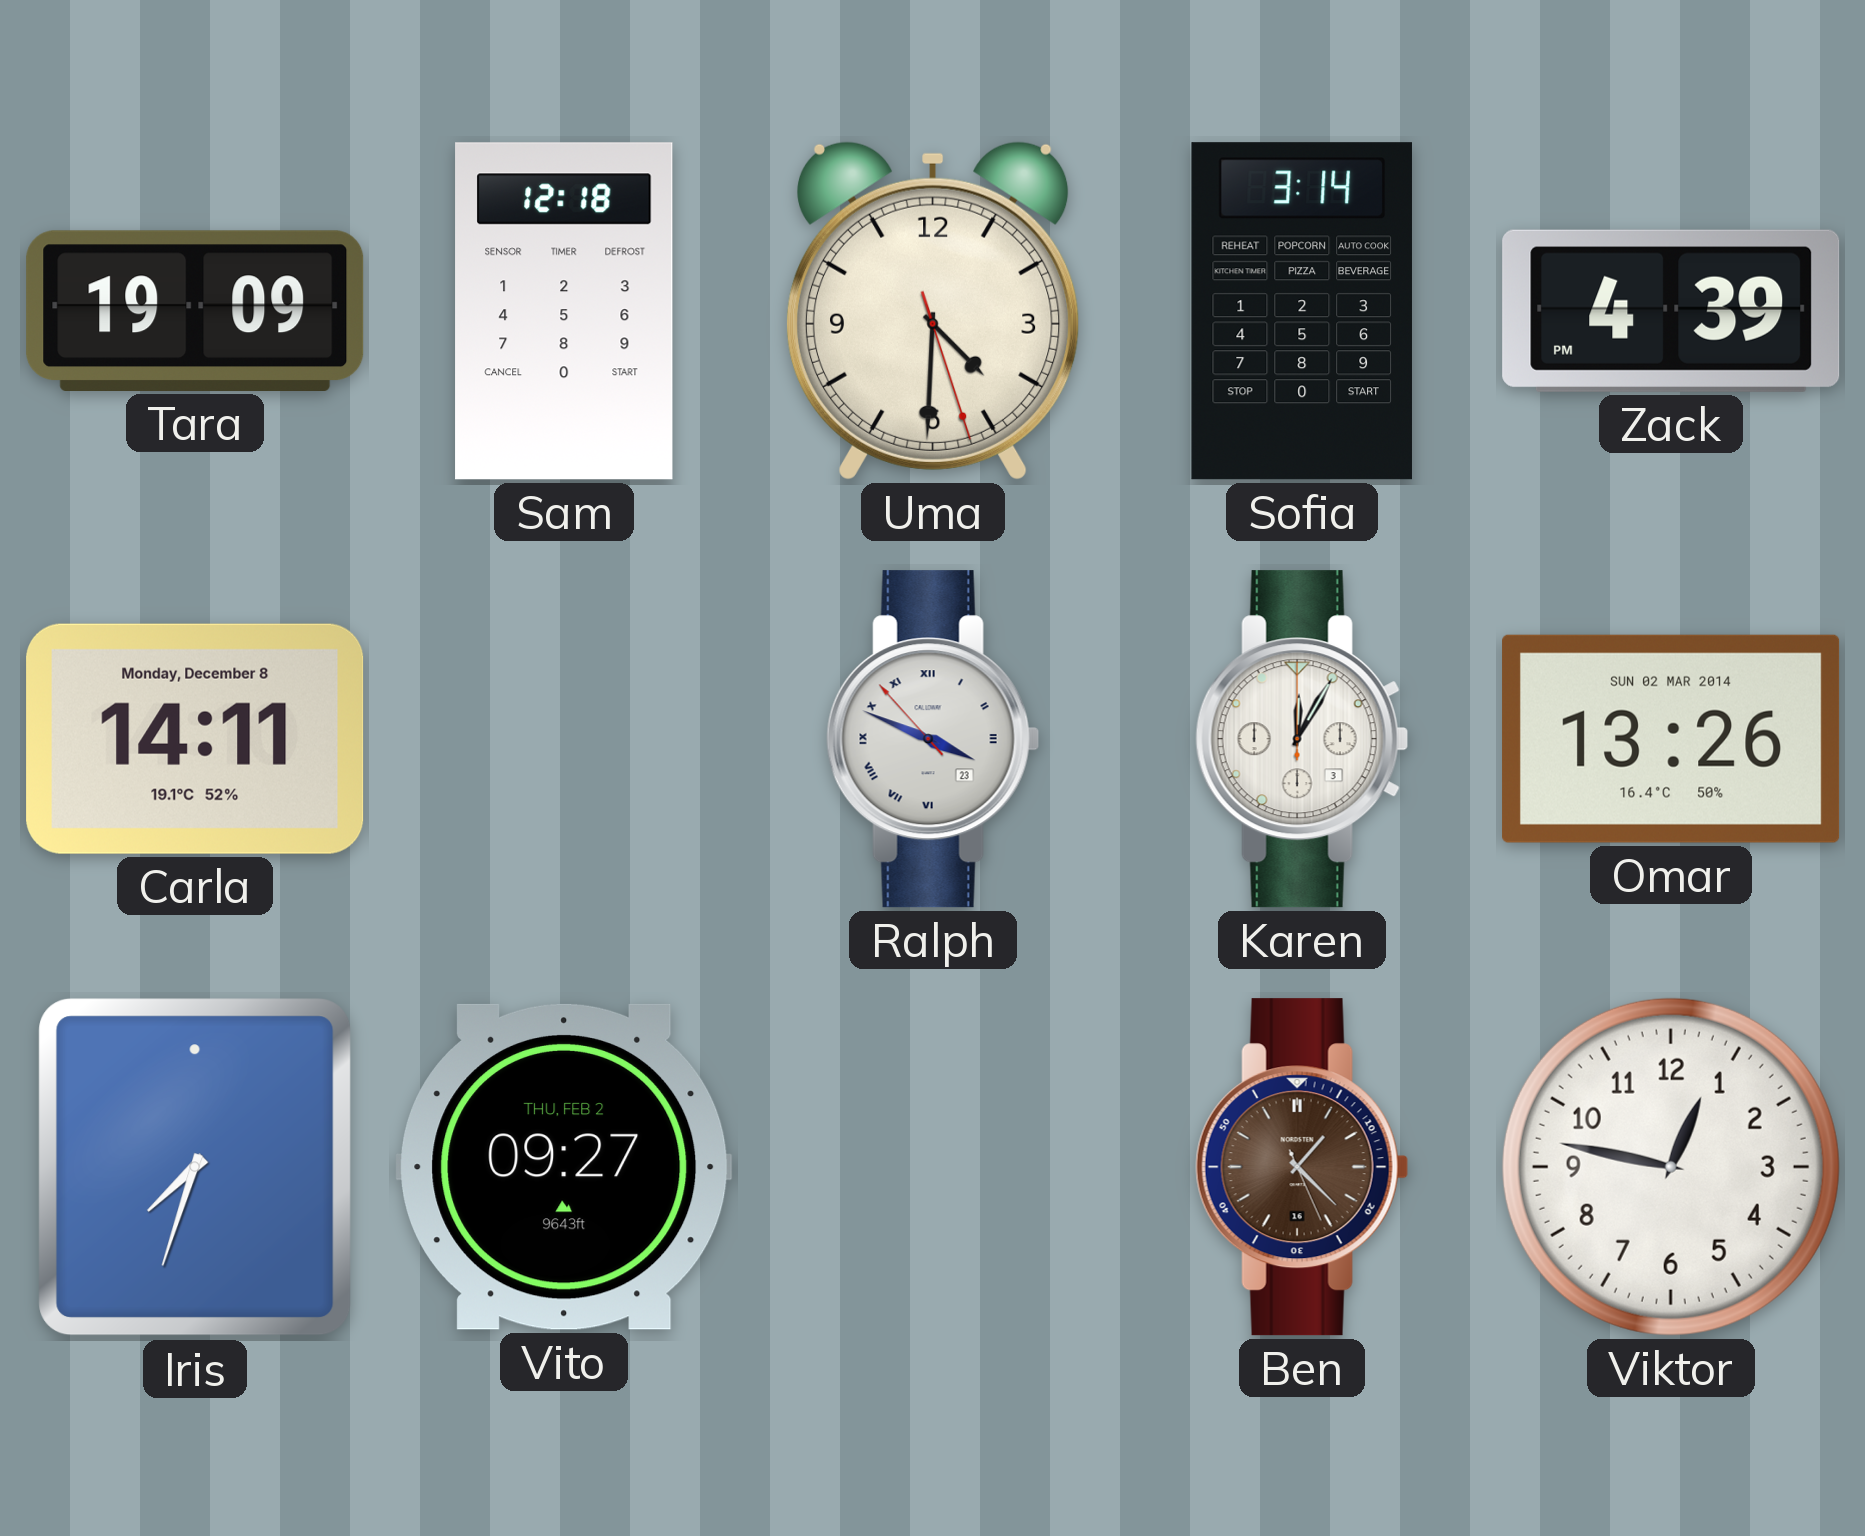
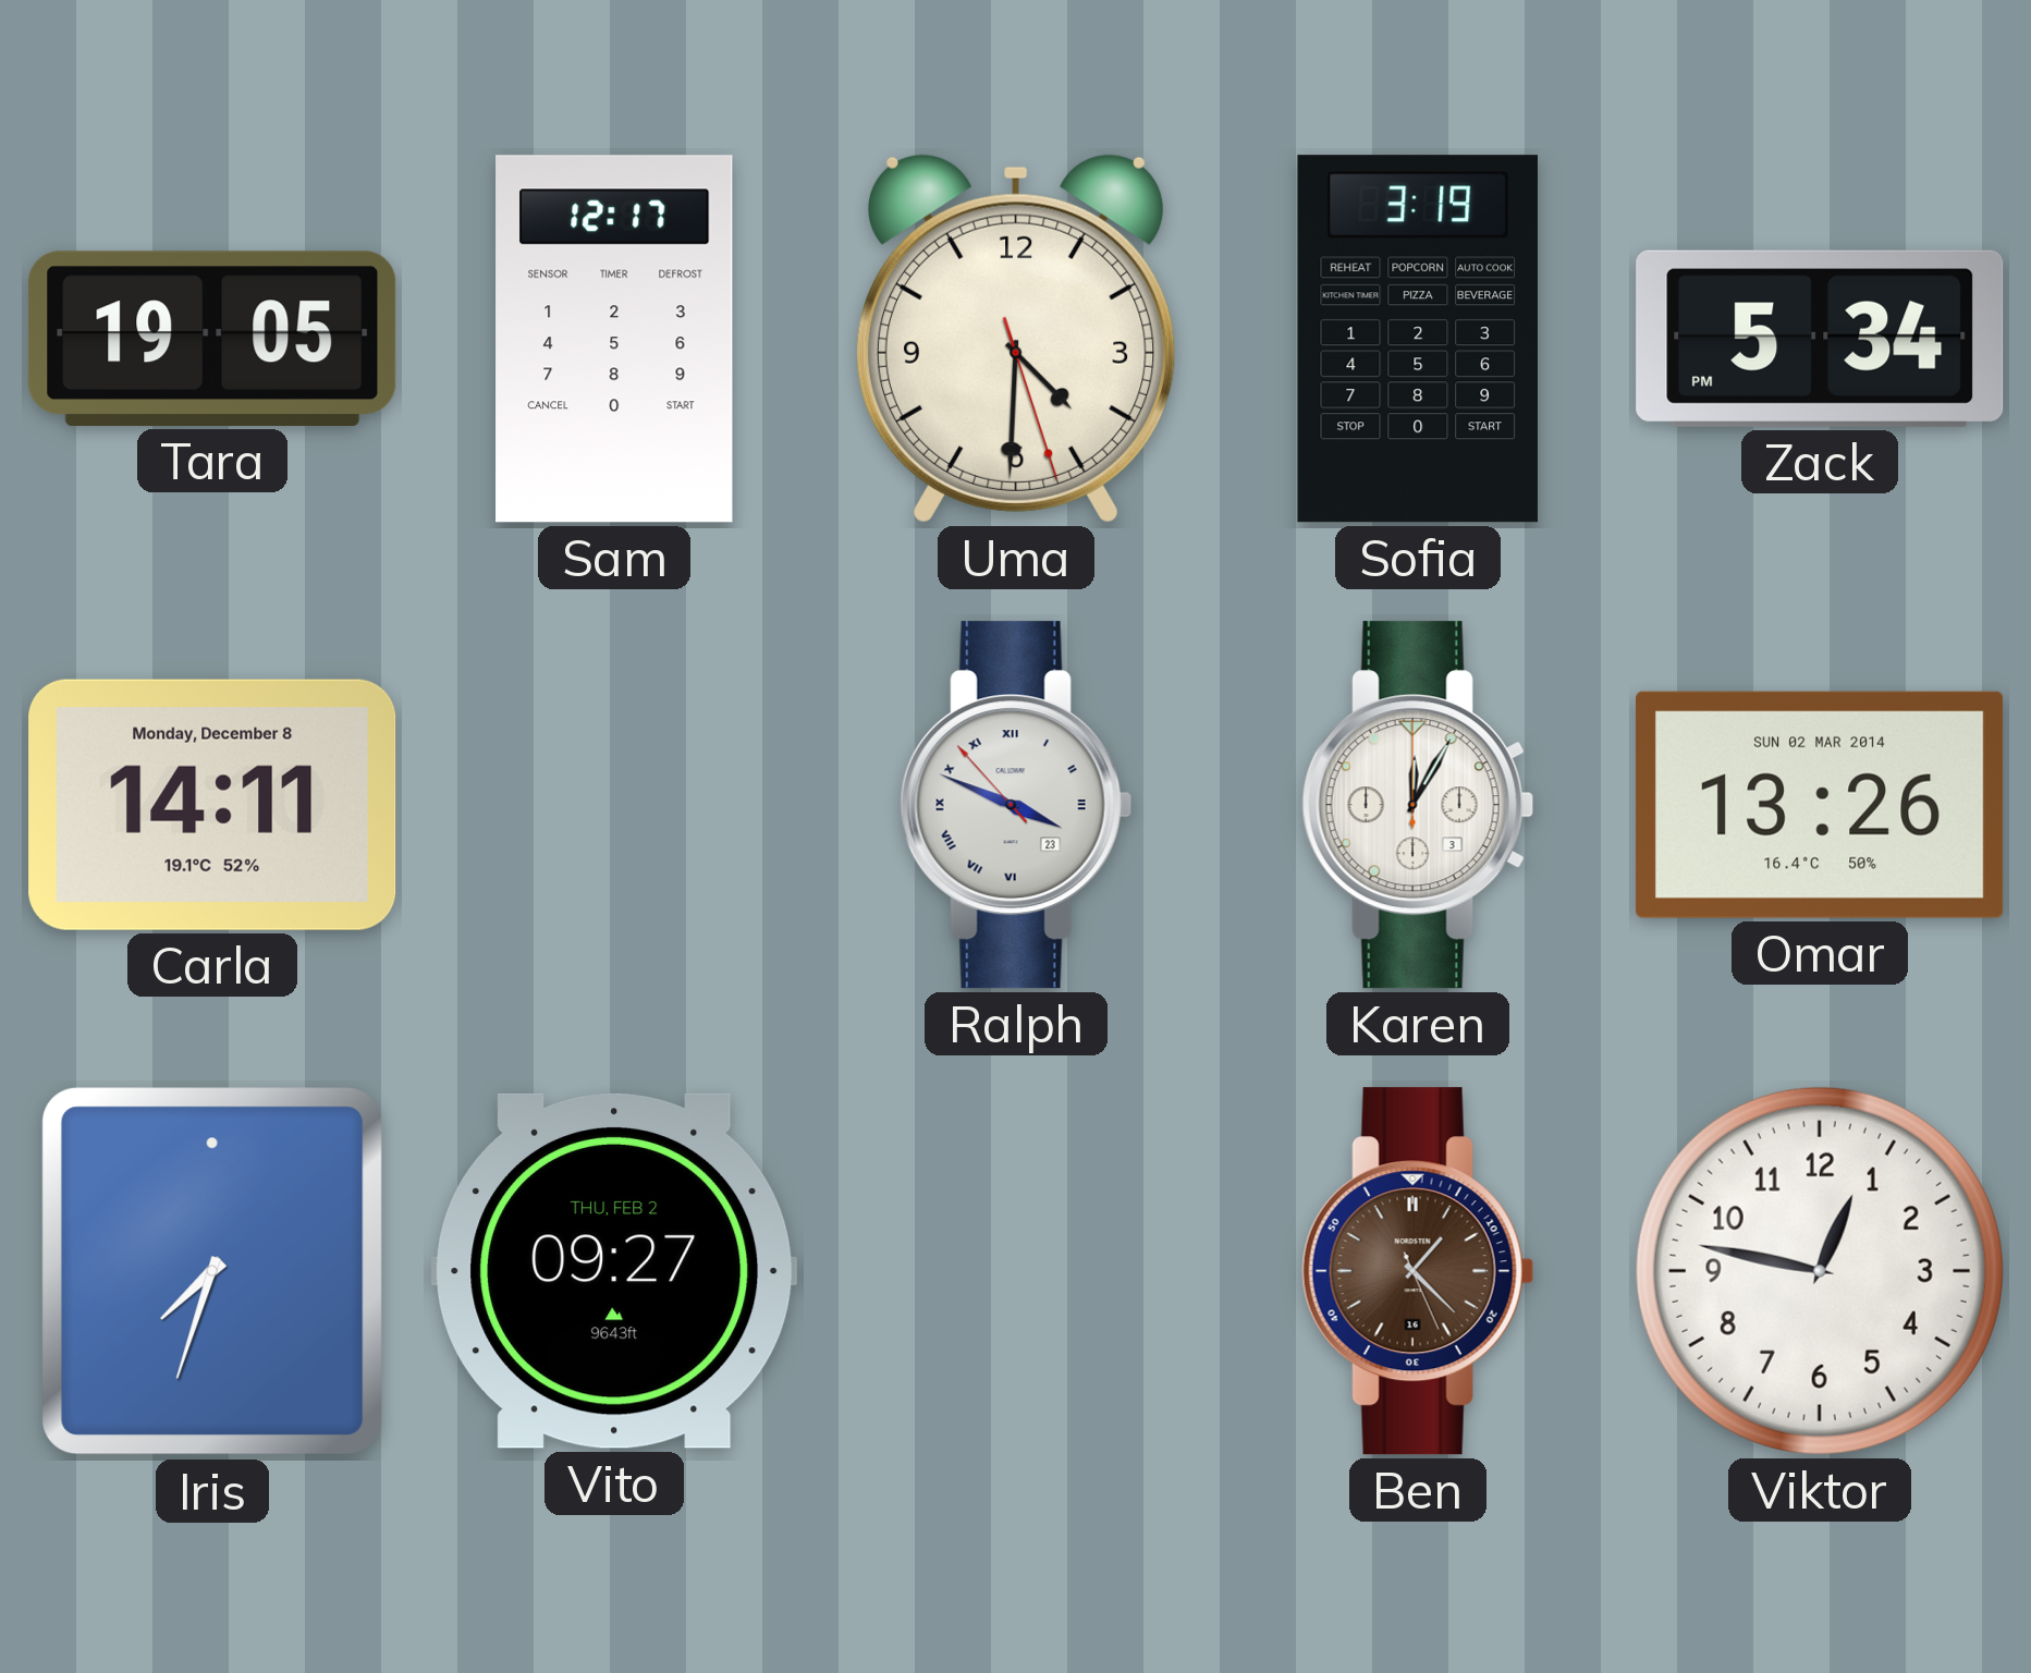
Tara: 19:09 -> 19:05 (212, 339)
Sam: 12:18 -> 12:17 (614, 339)
Sofia: 3:14 -> 3:19 (1418, 339)
Zack: 4:39 -> 5:34 (1820, 339)
